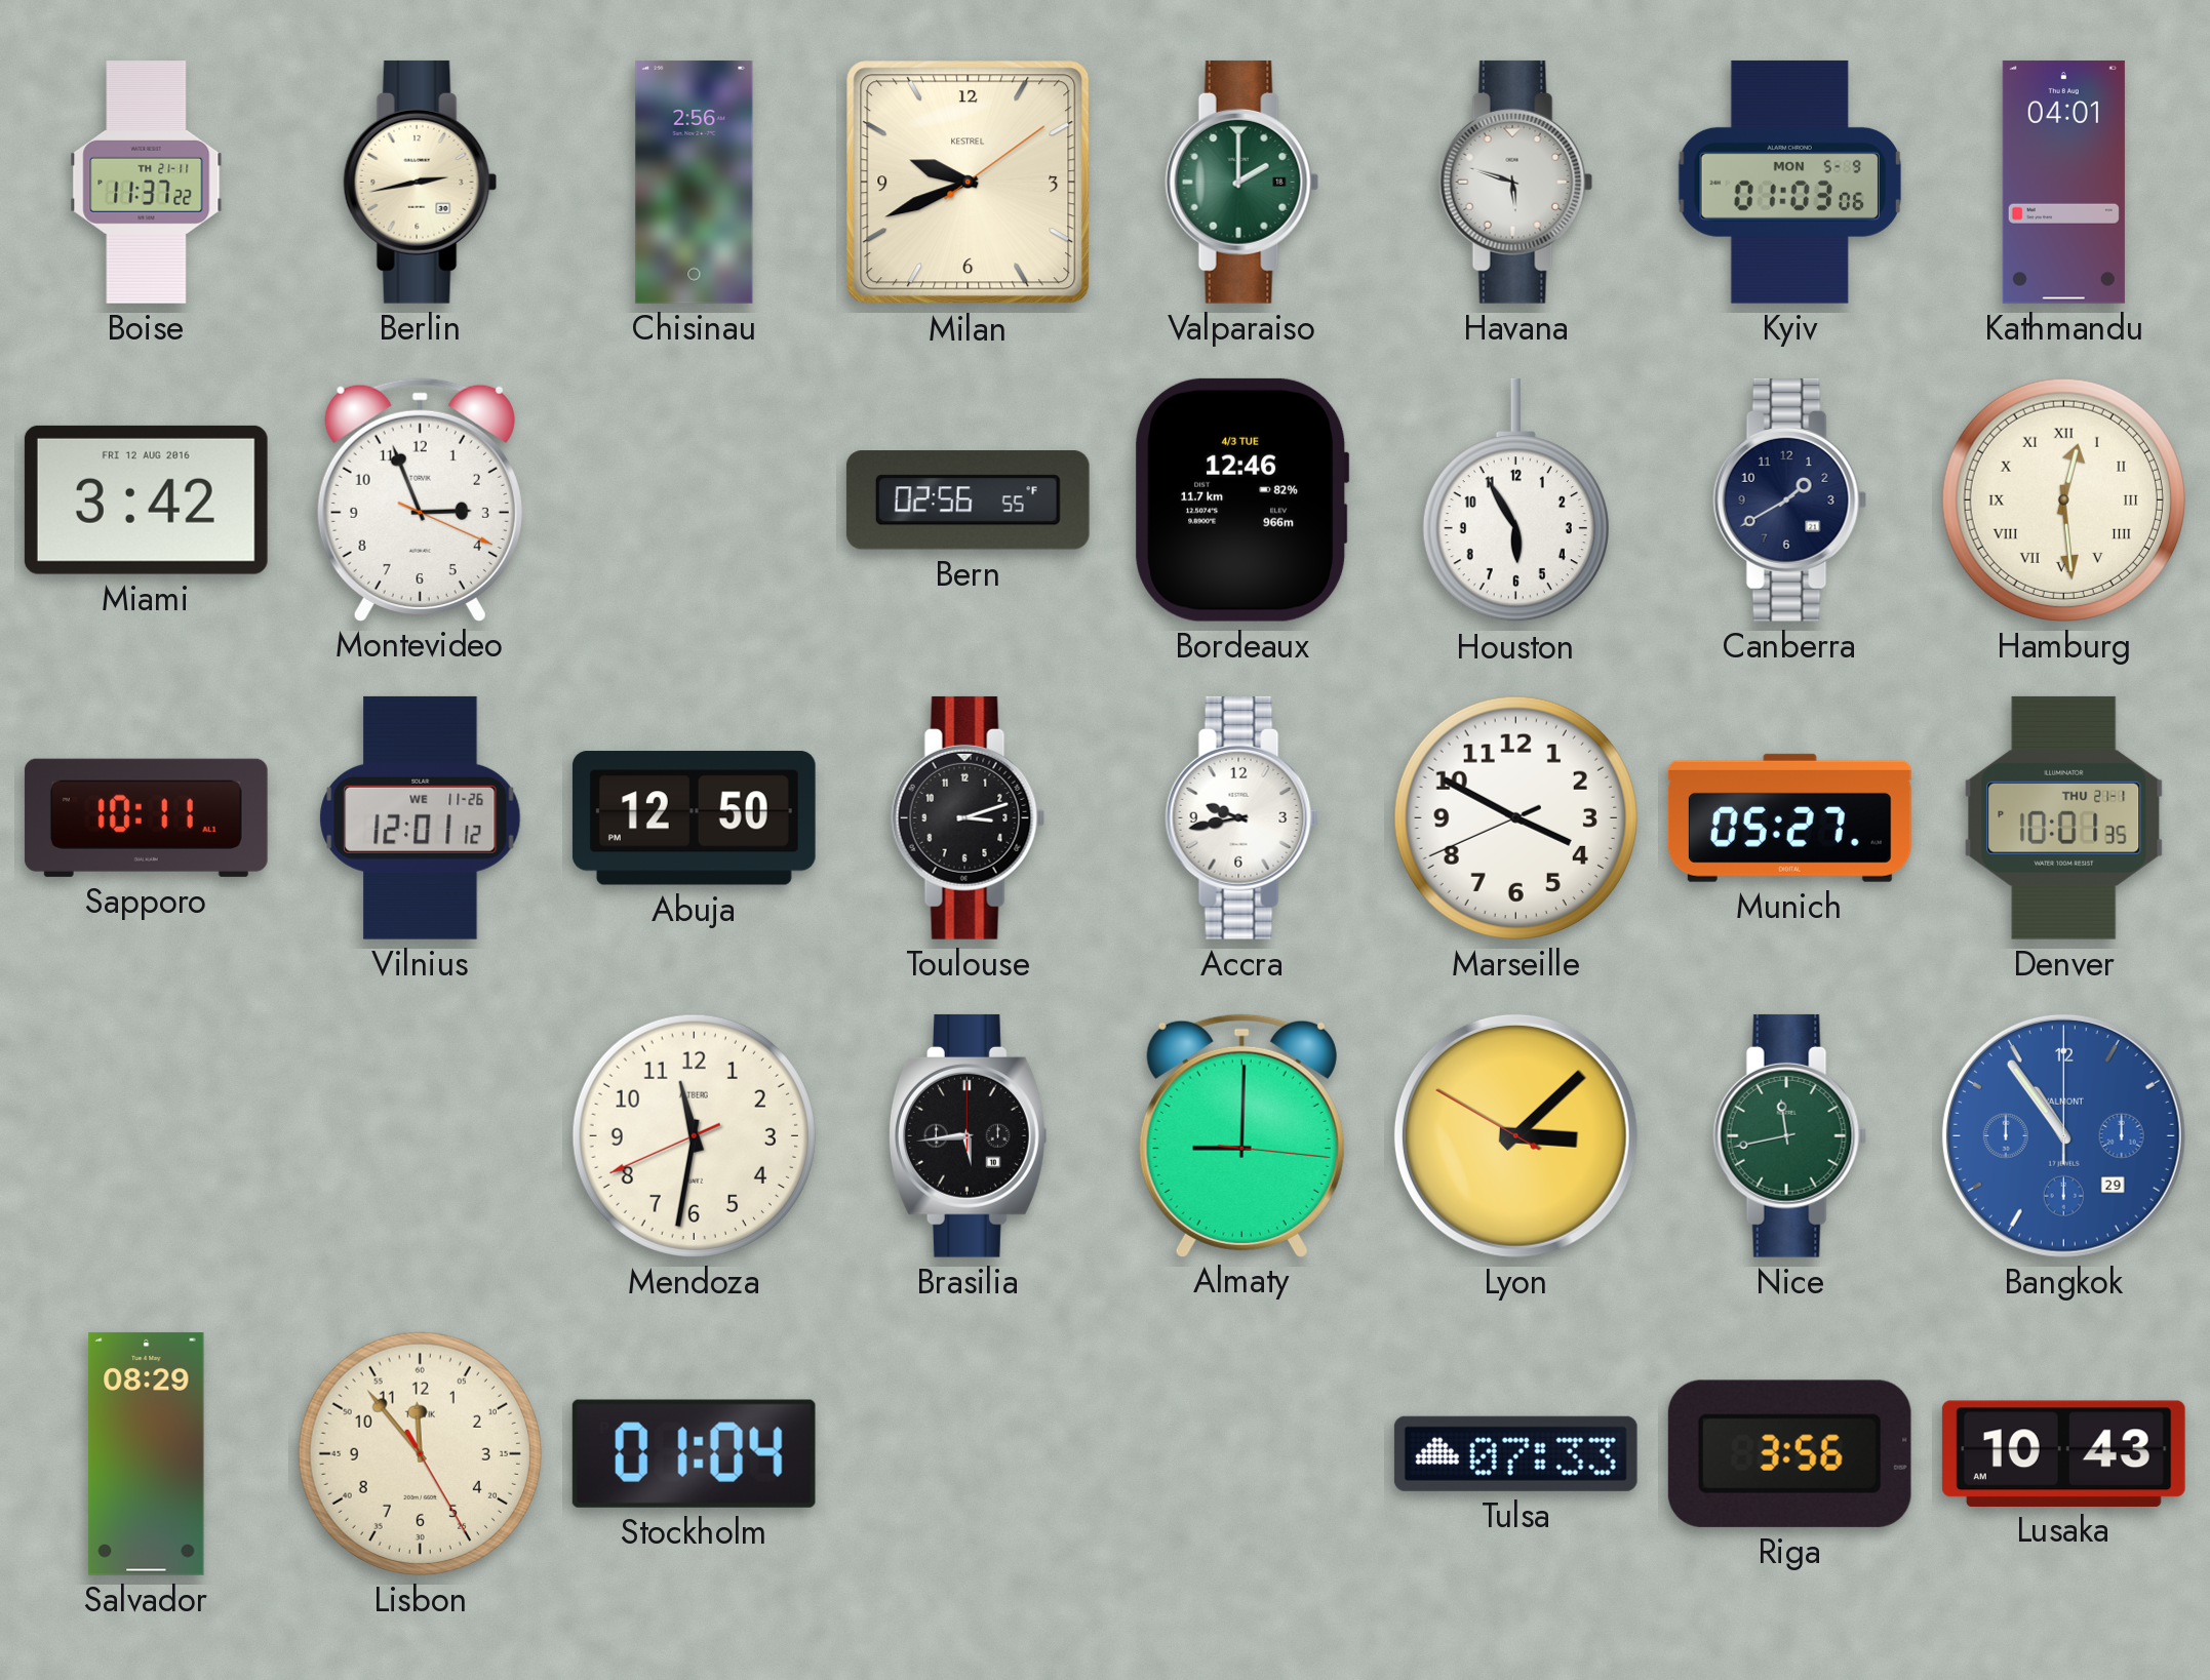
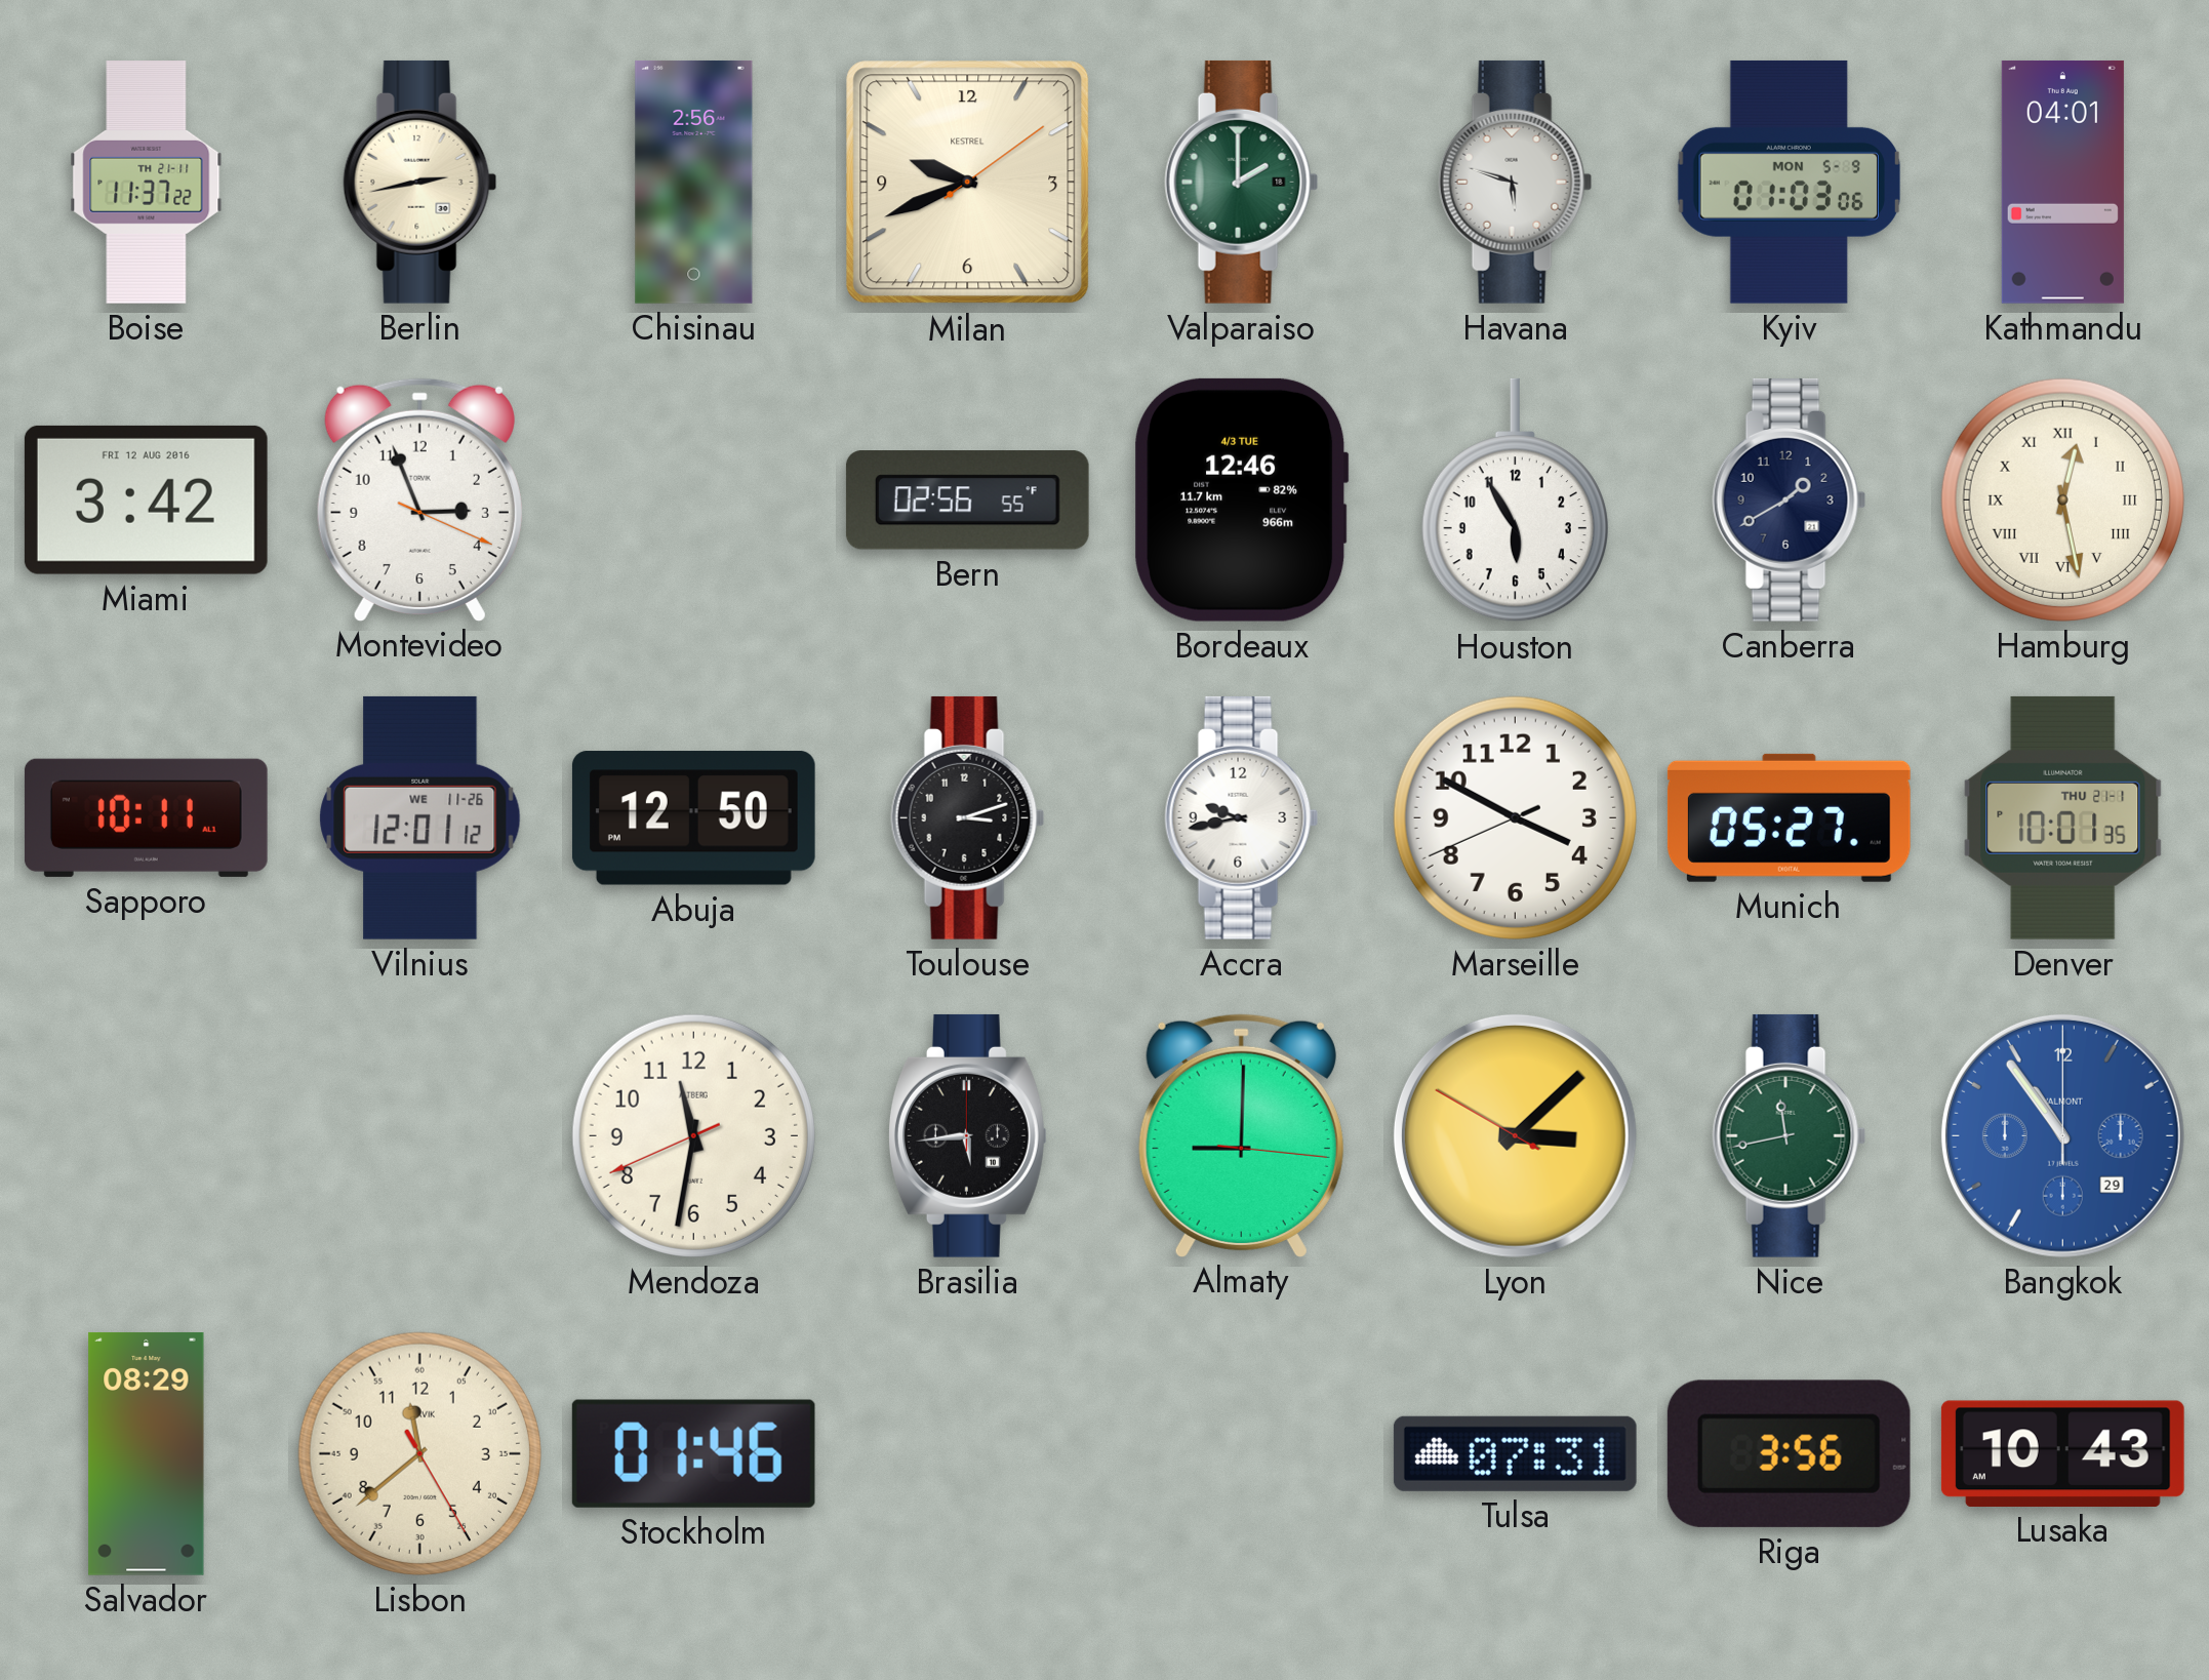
Hamburg: 12:29 -> 12:28 (2062, 499)
Lisbon: 11:53 -> 11:38 (419, 1453)
Stockholm: 01:04 -> 01:46 (693, 1453)
Tulsa: 07:33 -> 07:31 (1515, 1453)
